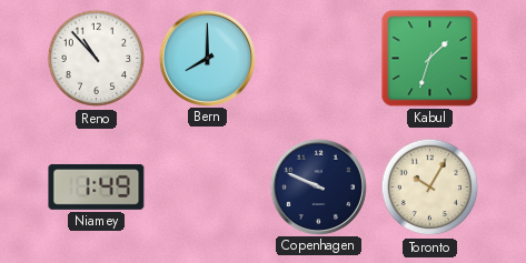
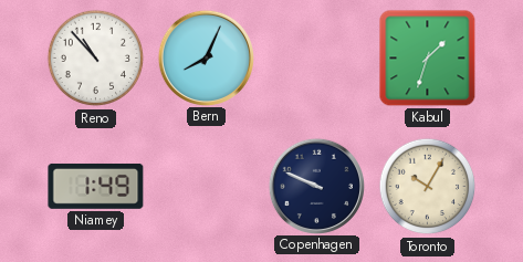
Bern: 8:00 -> 8:04 (206, 57)
